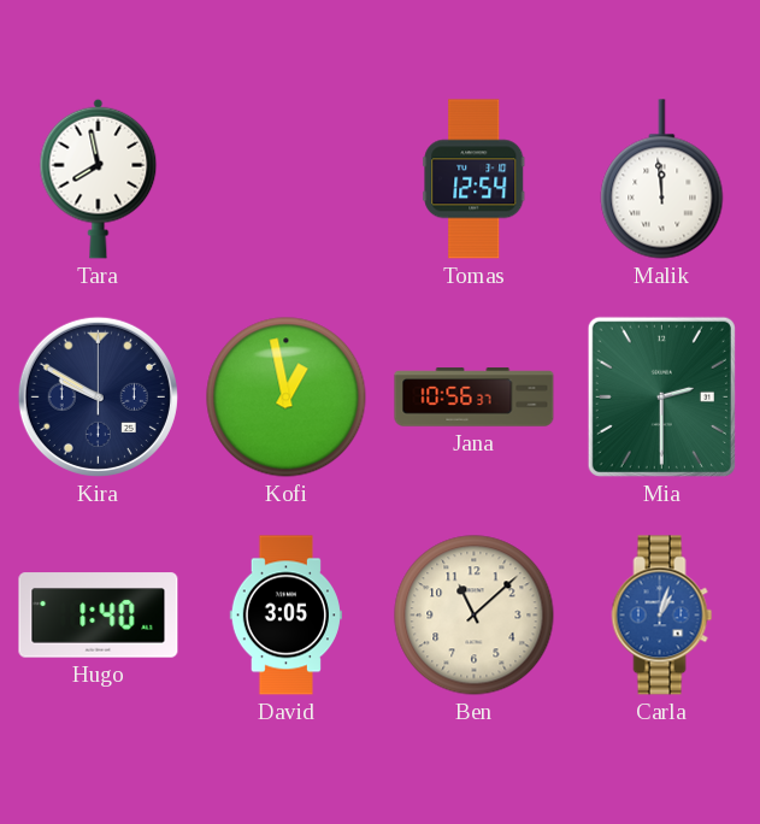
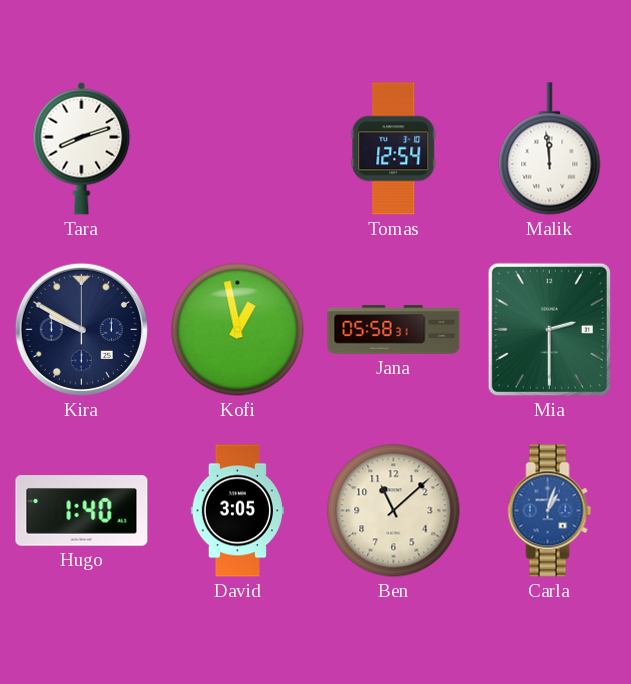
Tara: 7:58 -> 8:12 (82, 148)
Jana: 10:56 -> 05:58 (394, 330)
